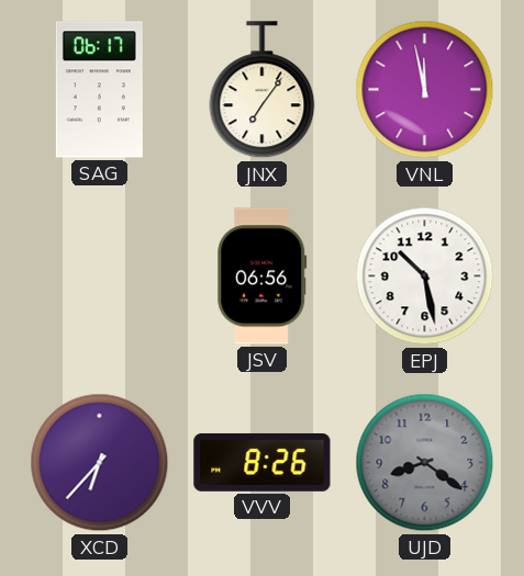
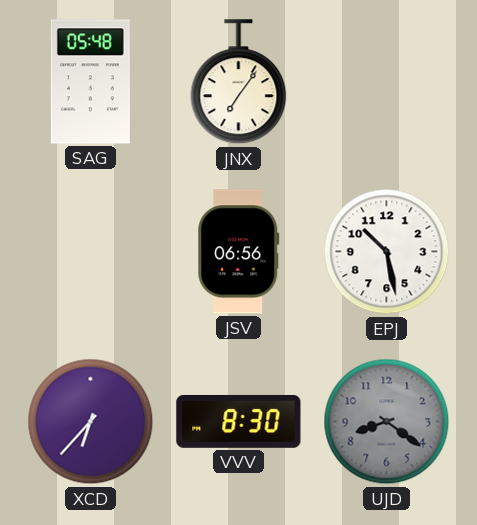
SAG: 06:17 -> 05:48 (90, 82)
VNL: 11:58 -> none (425, 90)
VVV: 8:26 -> 8:30 (239, 421)
